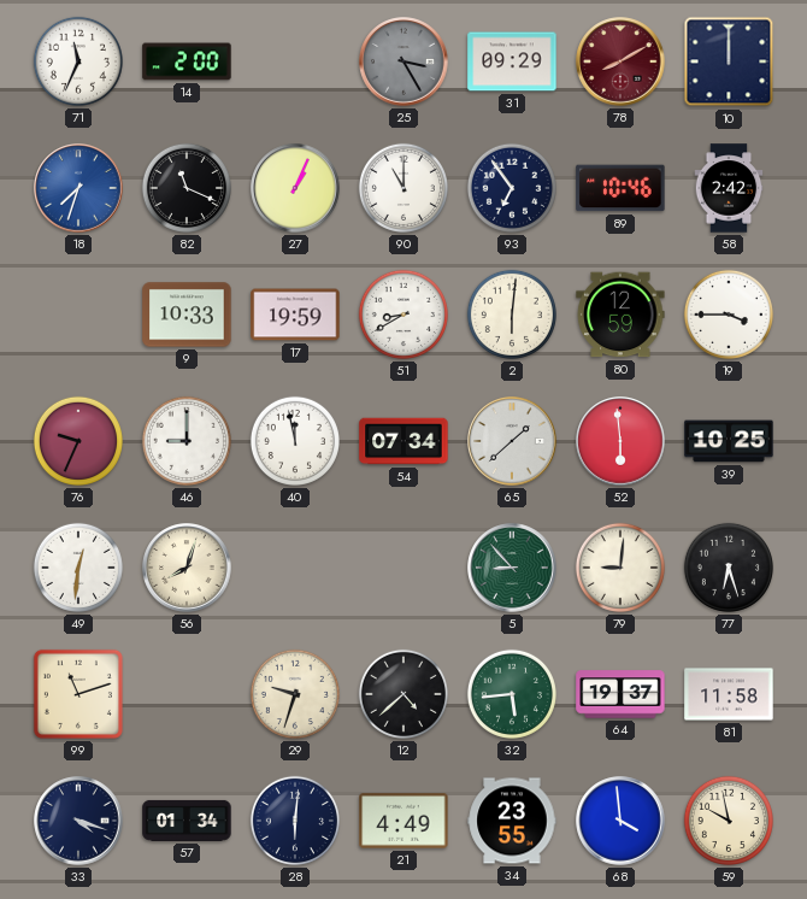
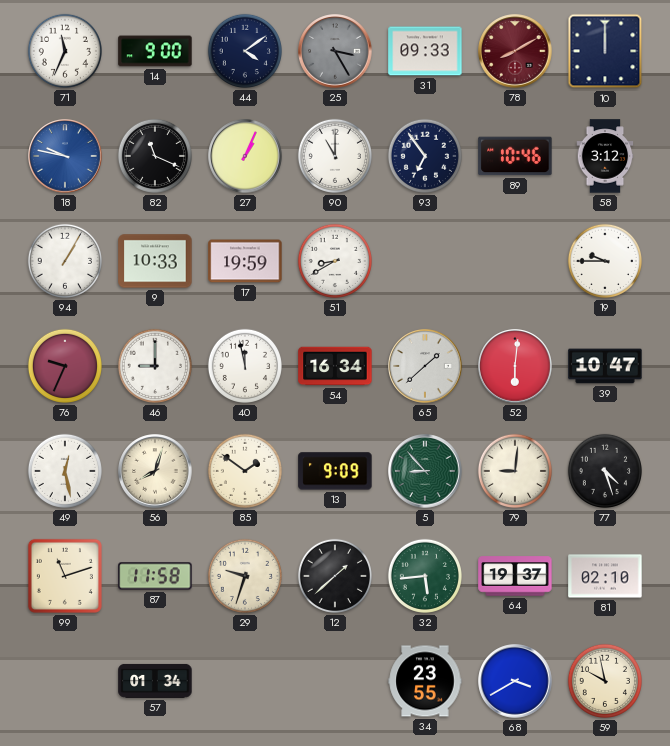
14: 2:00 -> 9:00 (155, 51)
44: none -> 4:09 (245, 51)
31: 09:29 -> 09:33 (425, 51)
18: 7:33 -> 9:47 (65, 156)
58: 2:42 -> 3:12 (605, 156)
94: none -> 1:05 (65, 261)
2: 6:01 -> none (512, 315)
80: 12:59 -> none (620, 315)
19: 3:45 -> 9:45 (605, 261)
54: 07:34 -> 16:34 (335, 366)
52: 5:59 -> 6:01 (515, 366)
39: 10:25 -> 10:47 (605, 366)
49: 12:31 -> 12:28 (65, 471)
85: none -> 1:51 (245, 471)
13: none -> 9:09 (335, 471)
77: 6:27 -> 4:27 (605, 471)
87: none -> 11:58 (155, 576)
12: 4:38 -> 1:38 (335, 576)
81: 11:58 -> 02:10 (605, 576)
33: 4:18 -> none (78, 821)
28: 6:01 -> none (295, 821)
21: 4:49 -> none (403, 821)
68: 3:59 -> 3:40 (515, 681)
